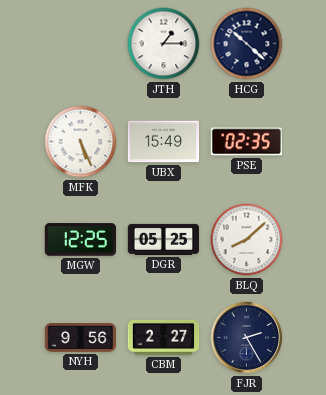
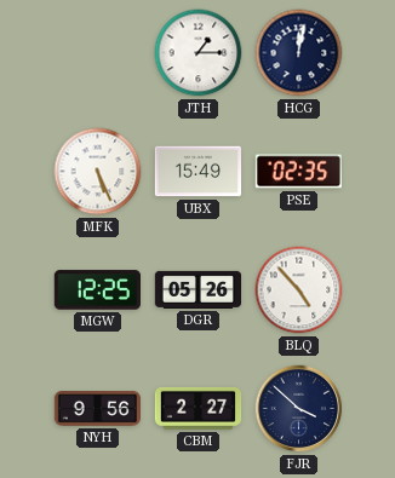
HCG: 10:22 -> 12:02 (299, 53)
DGR: 05:25 -> 05:26 (199, 289)
BLQ: 8:08 -> 4:53 (299, 290)
FJR: 2:25 -> 3:52 (299, 409)
